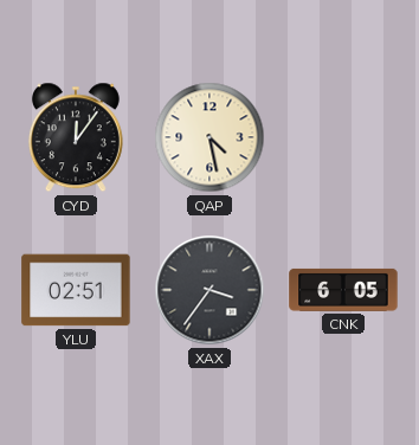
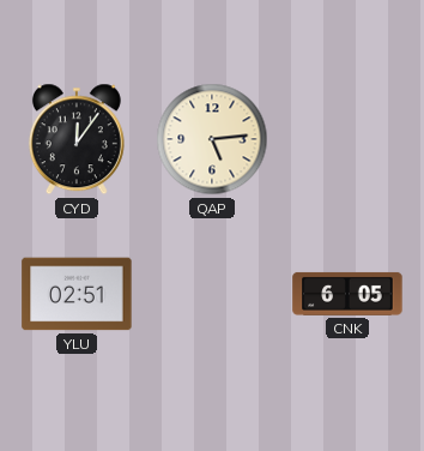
QAP: 4:28 -> 5:14 (212, 139)
XAX: 3:36 -> none (209, 290)
